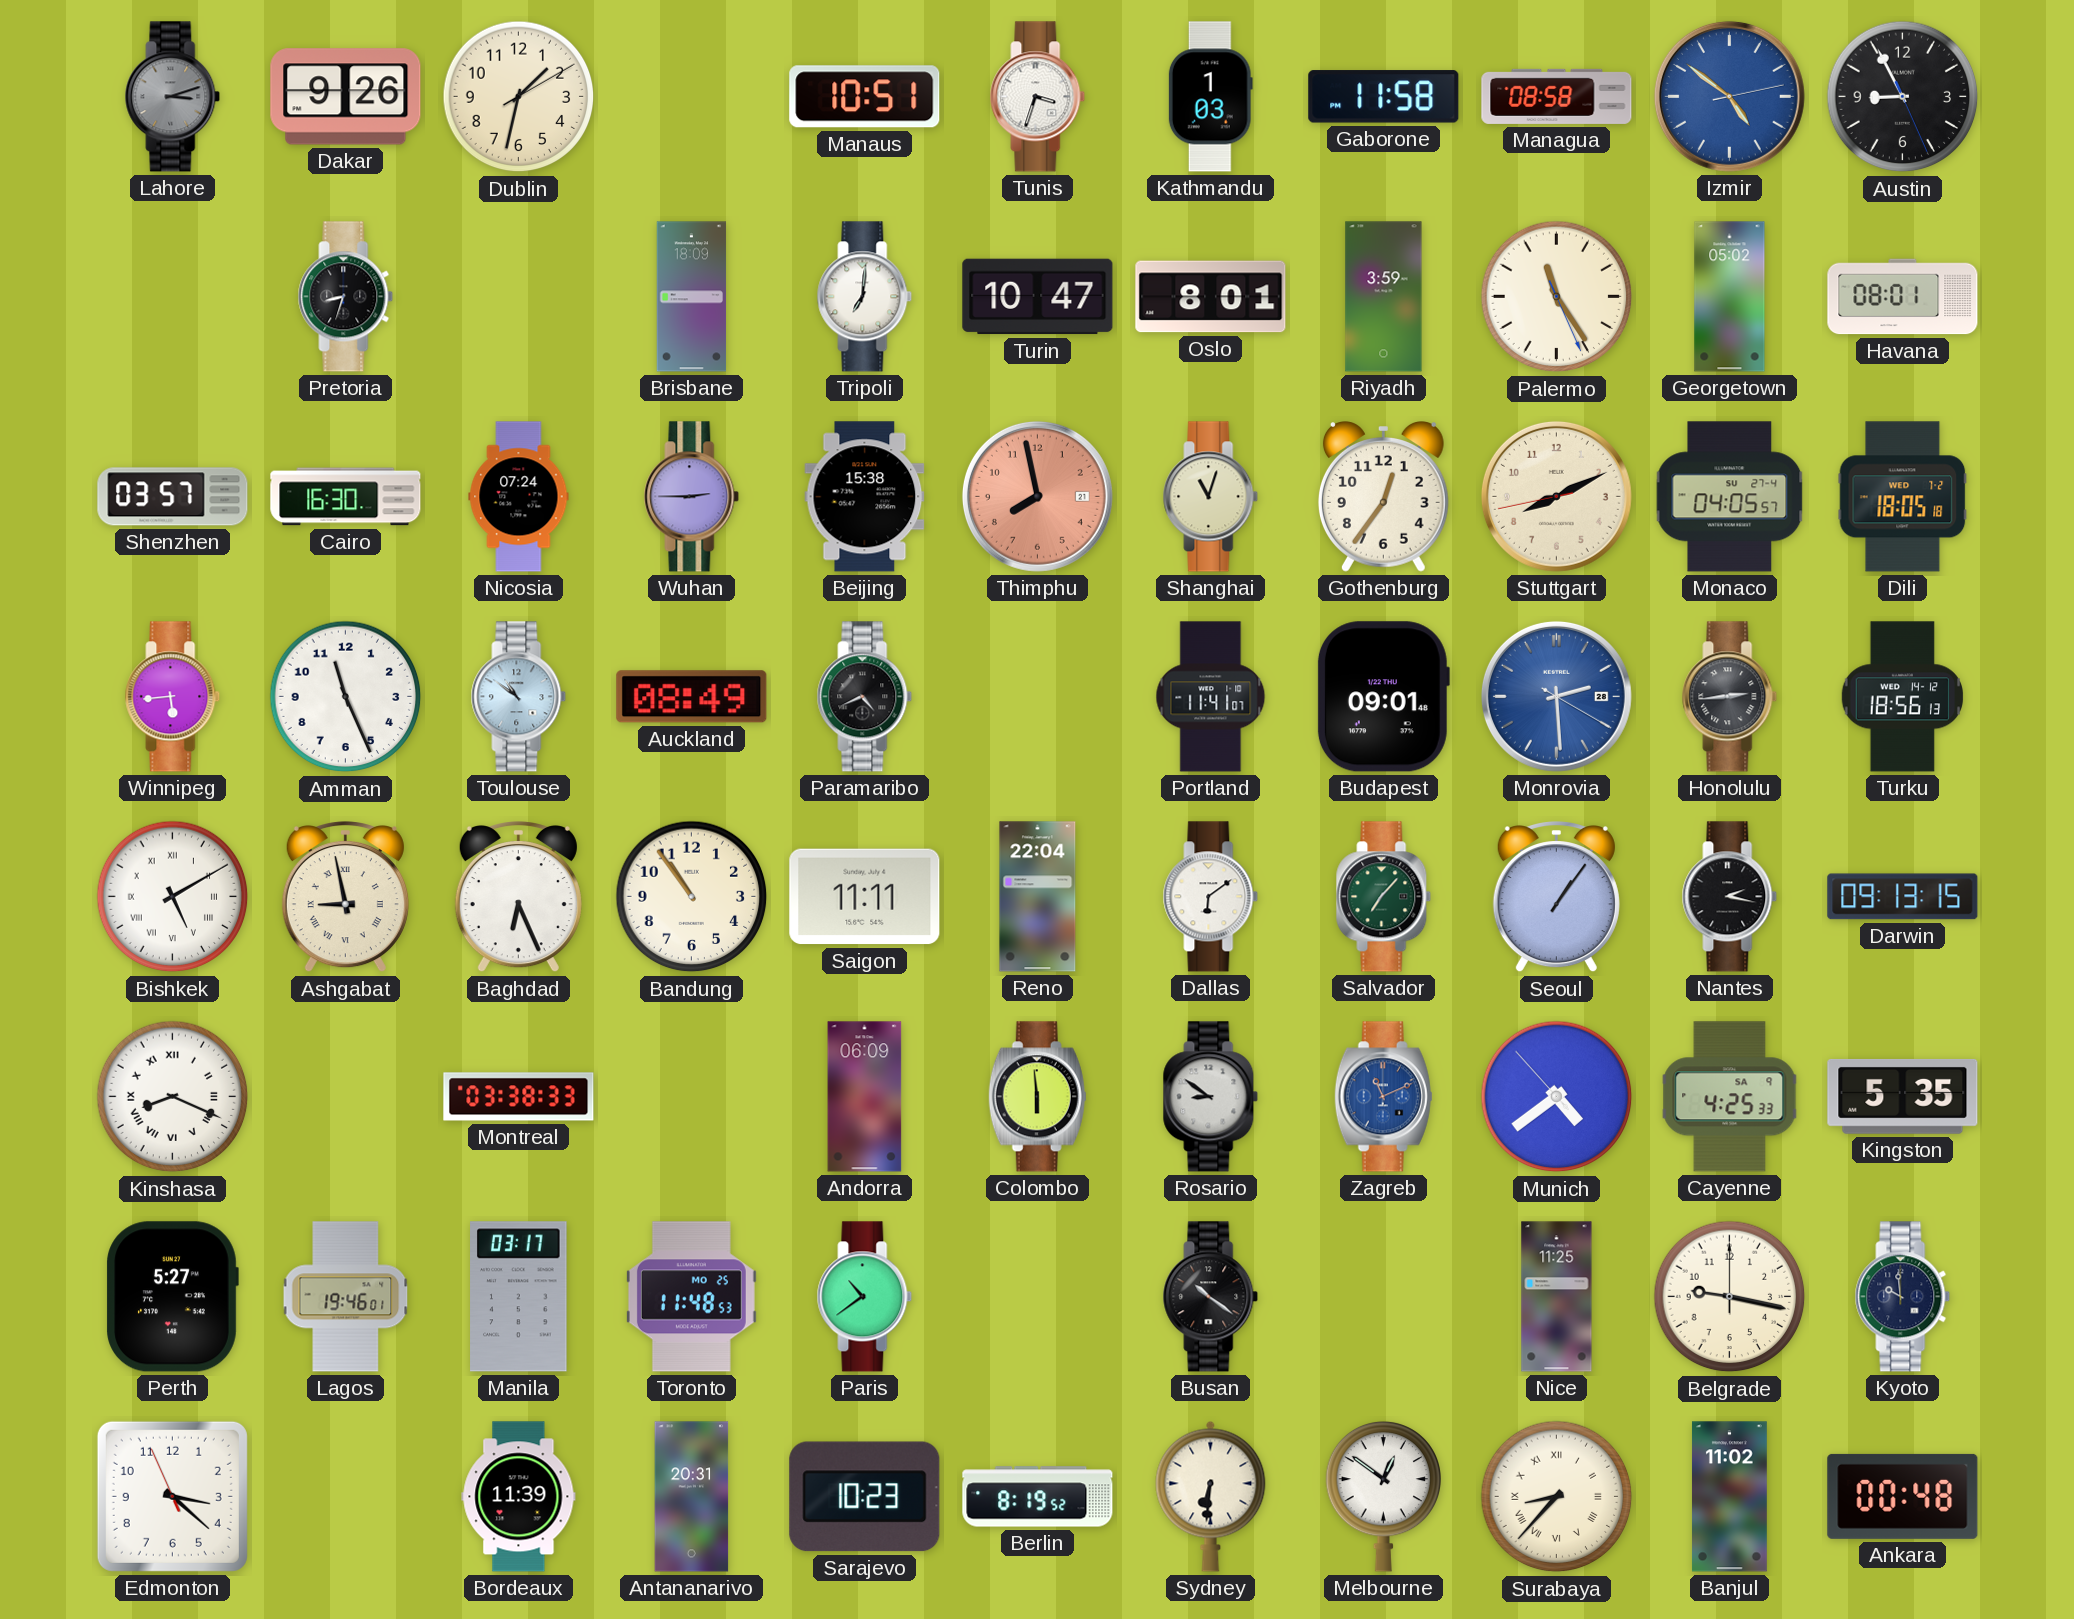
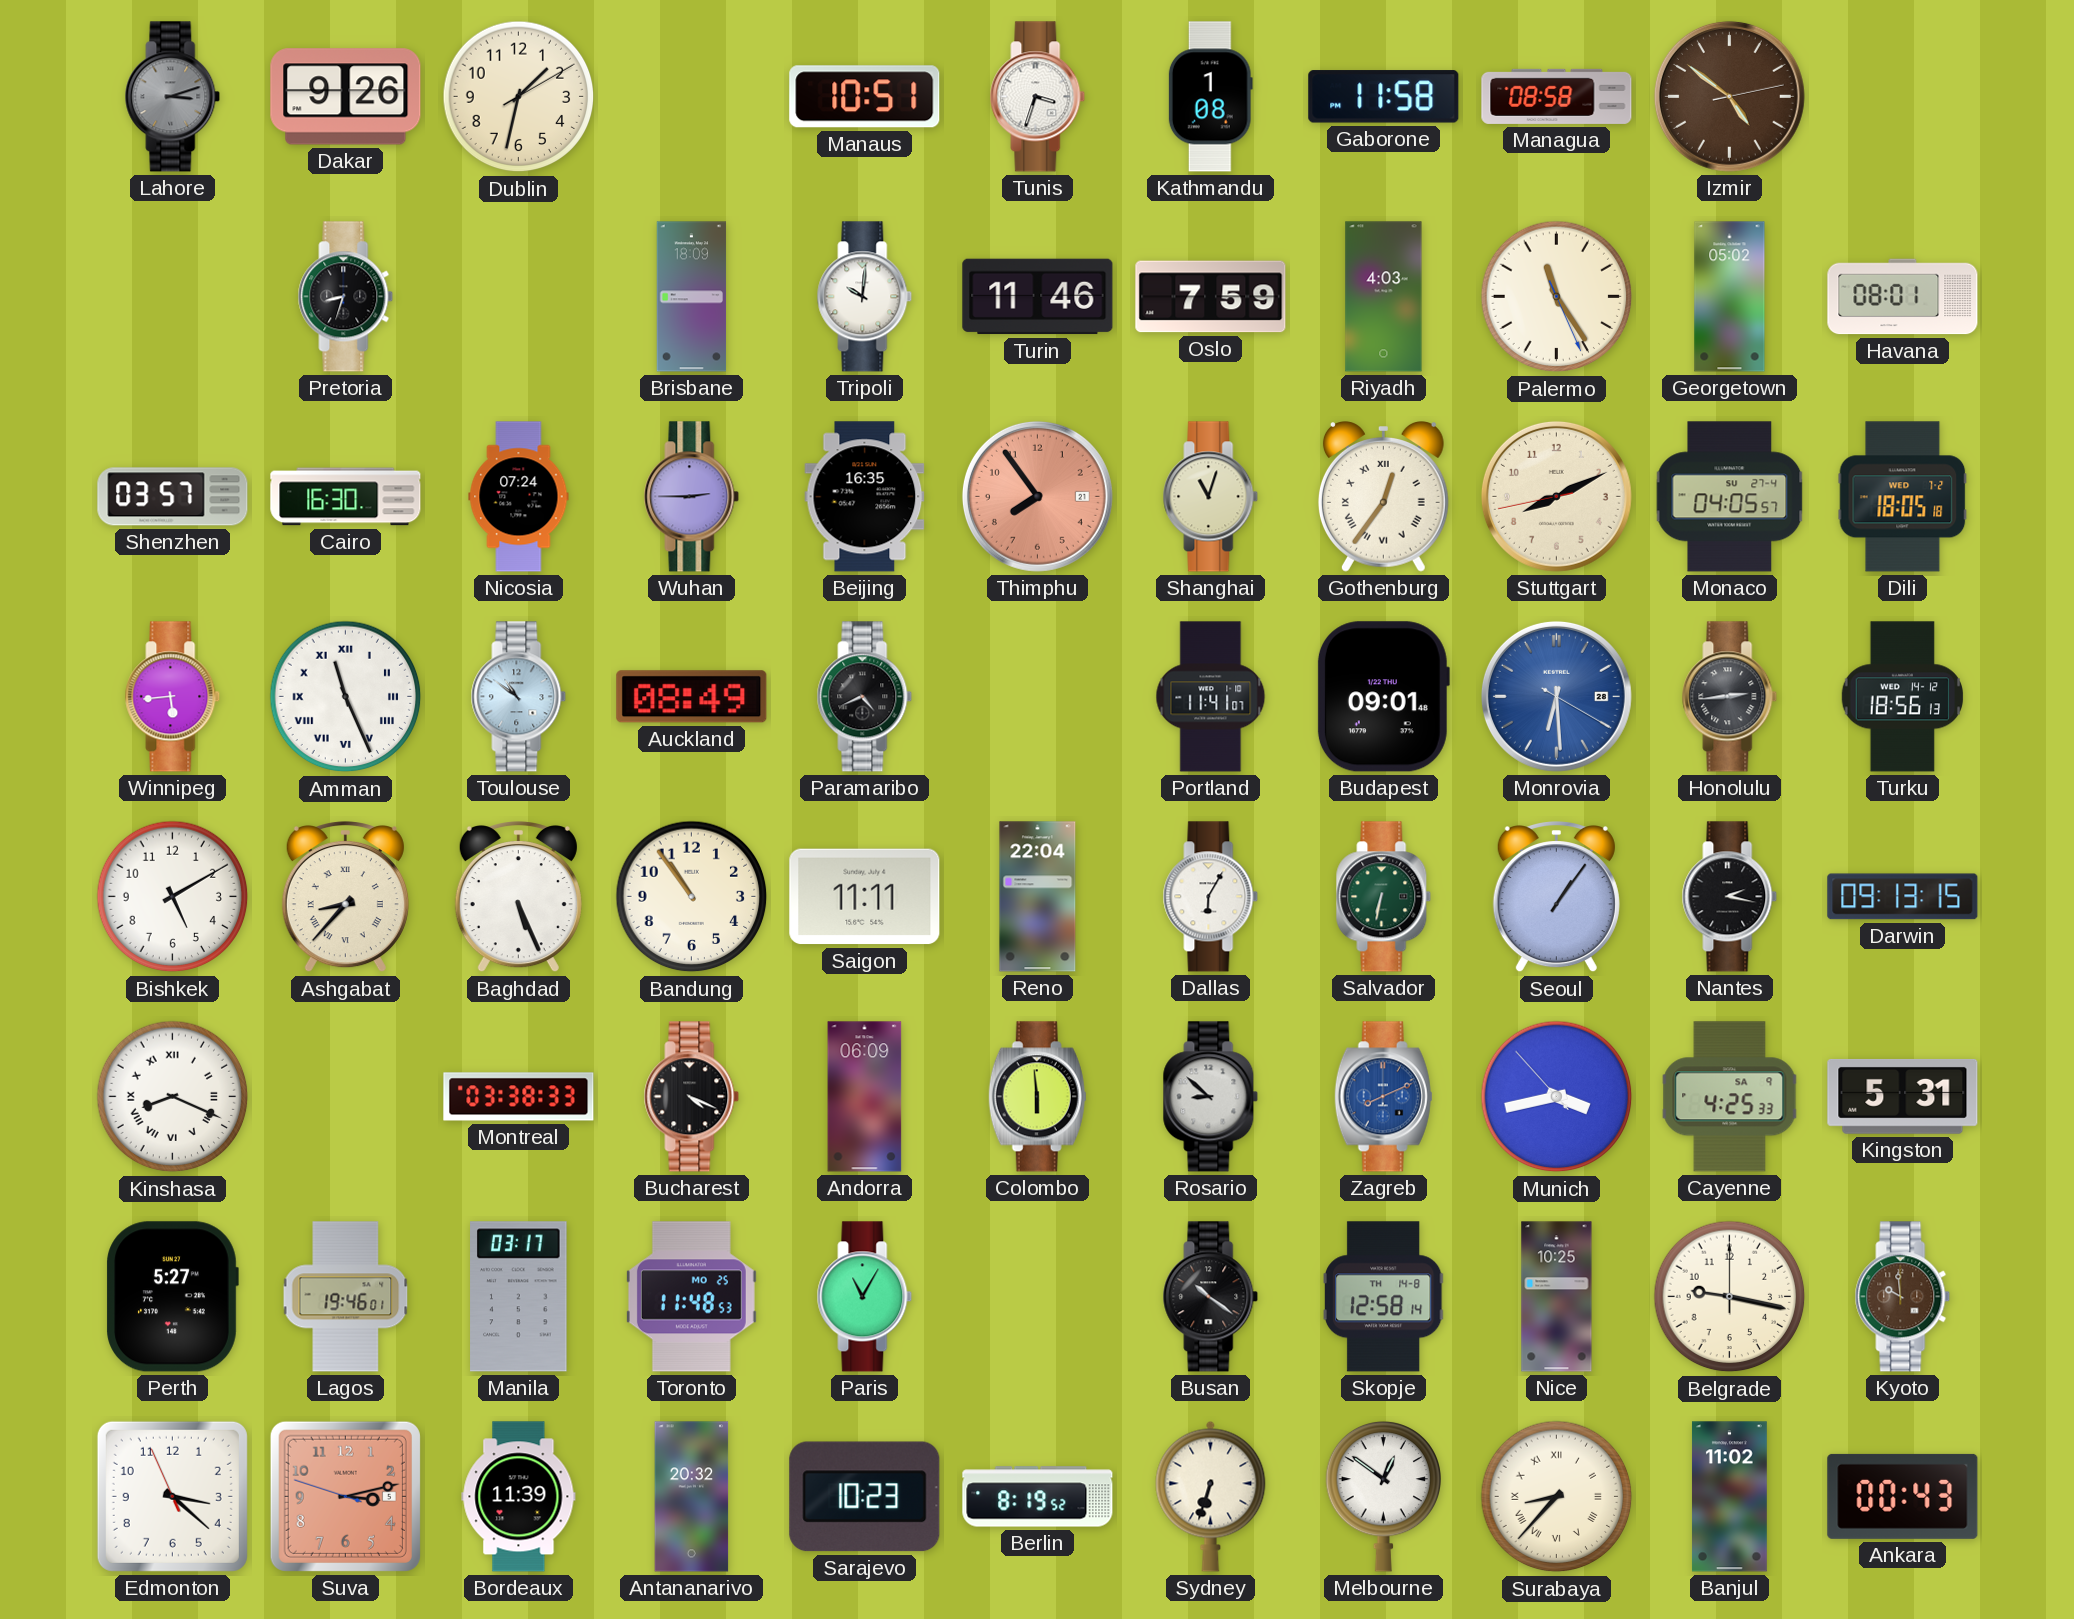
Kathmandu: 1:03 -> 1:08 (1210, 97)
Izmir dial: blue -> brown (1729, 96)
Austin: 8:55 -> none (1903, 97)
Tripoli: 7:01 -> 10:01 (865, 297)
Turin: 10:47 -> 11:46 (1038, 297)
Oslo: 8:01 -> 7:59 (1211, 297)
Riyadh: 3:59 -> 4:03 (1384, 297)
Beijing: 15:38 -> 16:35 (865, 497)
Thimphu: 7:58 -> 7:54 (1037, 496)
Gothenburg numerals: Arabic -> Roman (1383, 497)
Amman numerals: Arabic -> Roman (346, 697)
Monrovia: 2:29 -> 6:29 (1556, 696)
Bishkek numerals: Roman -> Arabic (173, 897)
Ashgabat: 8:58 -> 8:37 (345, 897)
Baghdad: 6:26 -> 5:26 (518, 897)
Dallas: 6:09 -> 6:05 (1211, 897)
Salvador: 7:07 -> 6:32 (1384, 897)
Bucharest: none -> 4:19 (692, 1097)
Rosario: 8:51 -> 8:52 (1211, 1097)
Zagreb: 11:11 -> 8:11 (1383, 1097)
Munich: 4:38 -> 3:42 (1557, 1097)
Kingston: 5:35 -> 5:31 (1903, 1096)
Paris: 10:39 -> 11:05 (865, 1297)
Skopje: none -> 12:58 (1383, 1297)
Nice: 11:25 -> 10:25 (1557, 1297)
Kyoto dial: navy -> brown (1903, 1297)
Suva: none -> 3:12 (345, 1496)
Antananarivo: 20:31 -> 20:32 (692, 1497)
Sydney: 6:31 -> 6:33 (1211, 1496)
Ankara: 00:48 -> 00:43 (1903, 1496)
